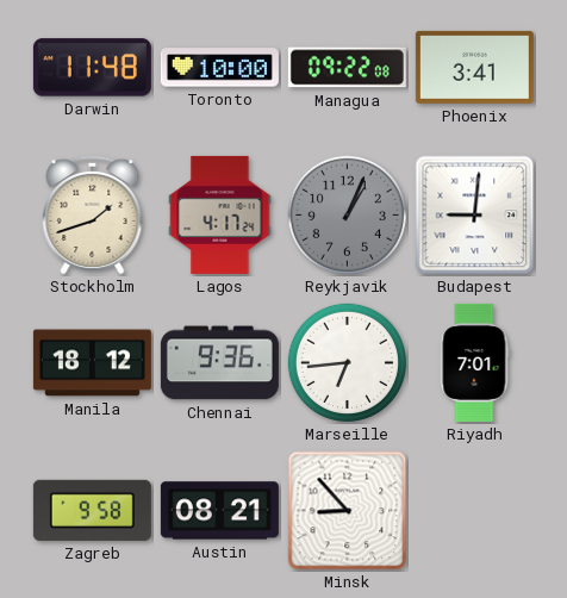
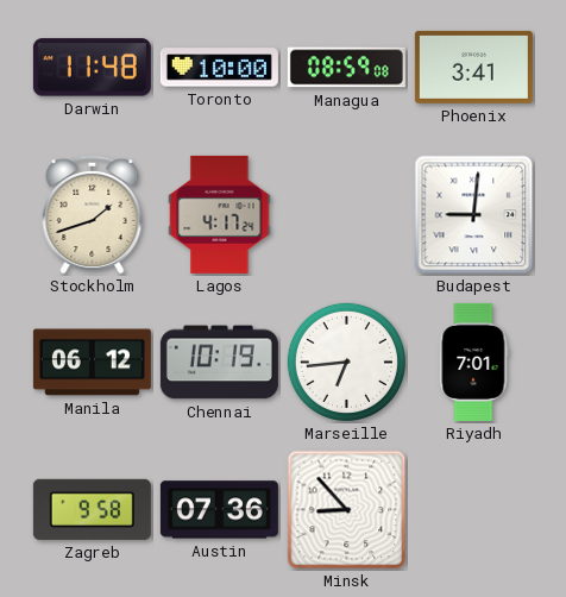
Managua: 09:22 -> 08:59 (346, 68)
Reykjavik: 1:04 -> none (347, 214)
Manila: 18:12 -> 06:12 (92, 363)
Chennai: 9:36 -> 10:19 (219, 363)
Austin: 08:21 -> 07:36 (219, 510)
